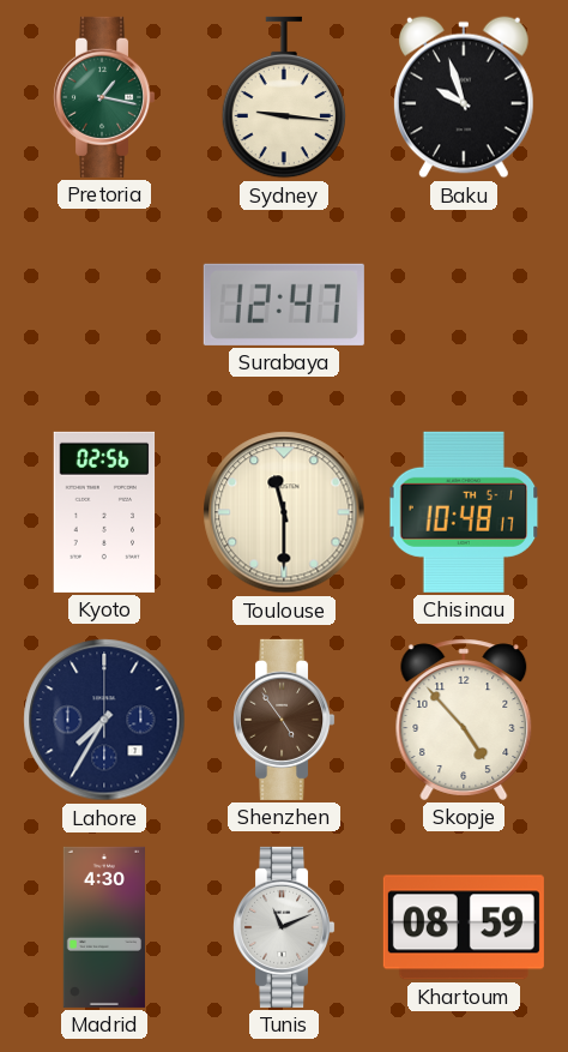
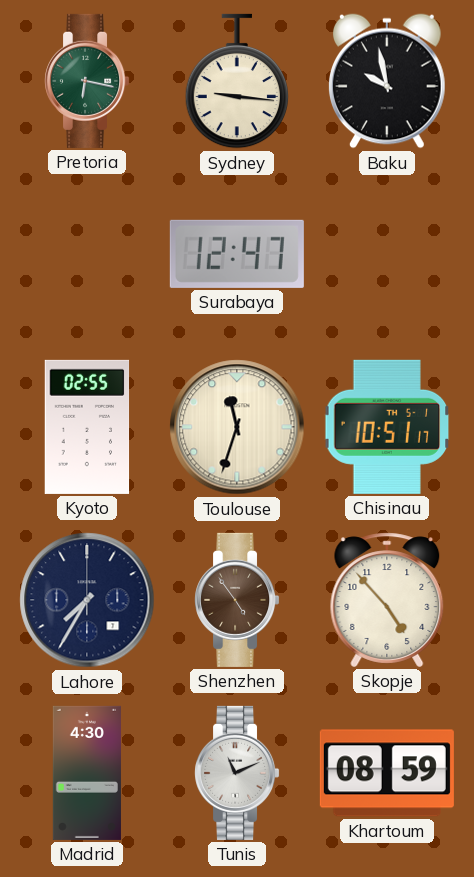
Pretoria: 1:17 -> 6:17 (87, 81)
Baku: 9:57 -> 9:58 (387, 81)
Kyoto: 02:56 -> 02:55 (87, 427)
Toulouse: 11:30 -> 11:33 (237, 427)
Chisinau: 10:48 -> 10:51 (387, 427)
